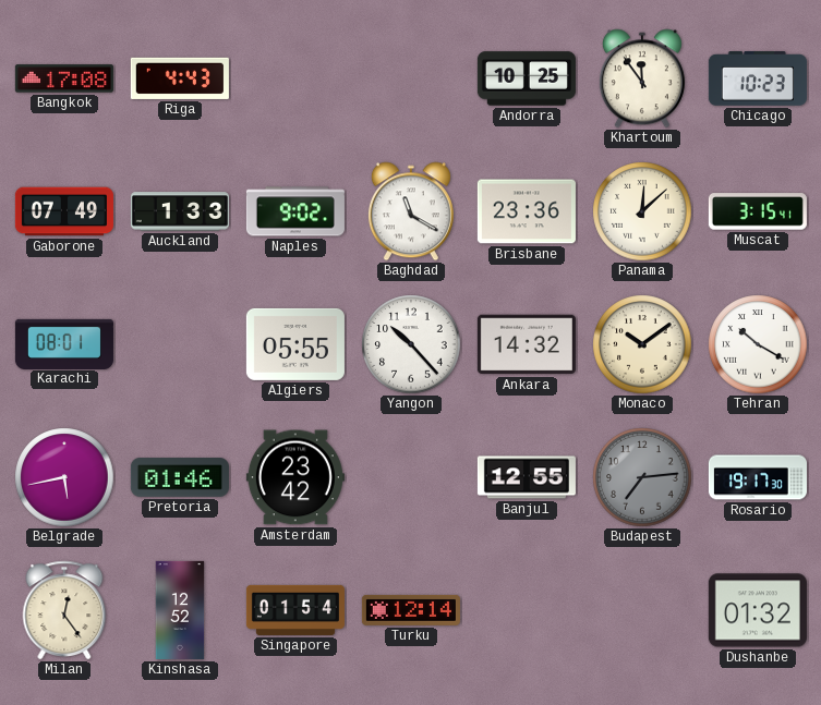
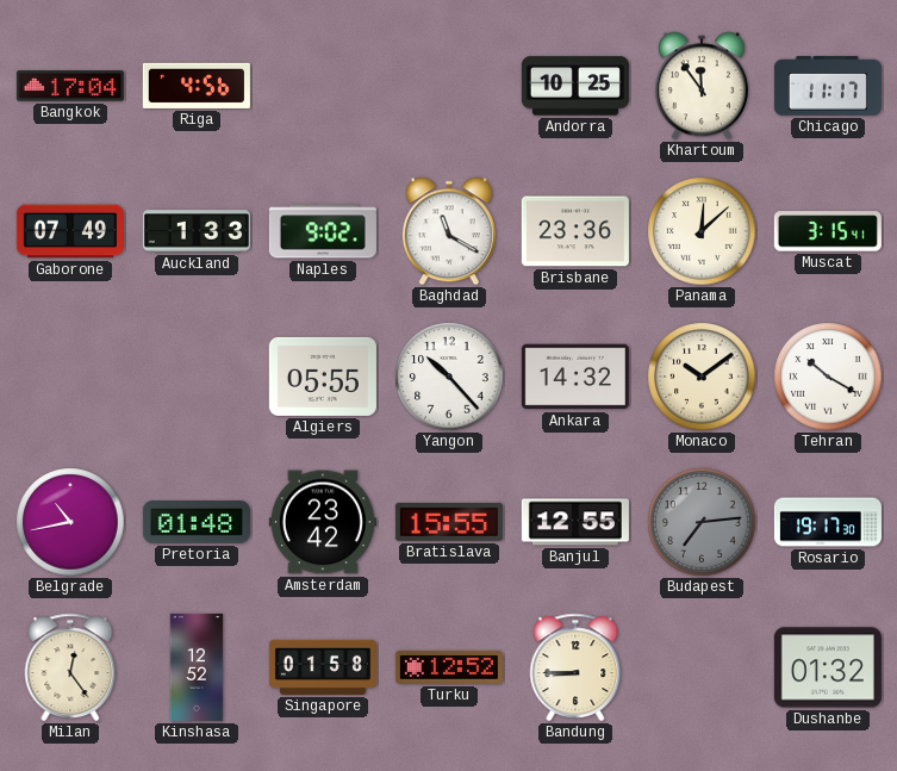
Bangkok: 17:08 -> 17:04 (70, 86)
Riga: 4:43 -> 4:56 (197, 86)
Chicago: 10:23 -> 11:17 (828, 87)
Karachi: 08:01 -> none (64, 343)
Belgrade: 5:43 -> 10:43 (70, 522)
Pretoria: 01:46 -> 01:48 (197, 522)
Bratislava: none -> 15:55 (449, 522)
Singapore: 01:54 -> 01:58 (323, 667)
Turku: 12:14 -> 12:52 (449, 667)
Bandung: none -> 8:45 (575, 667)
